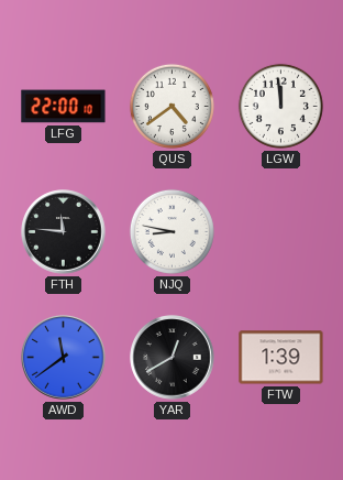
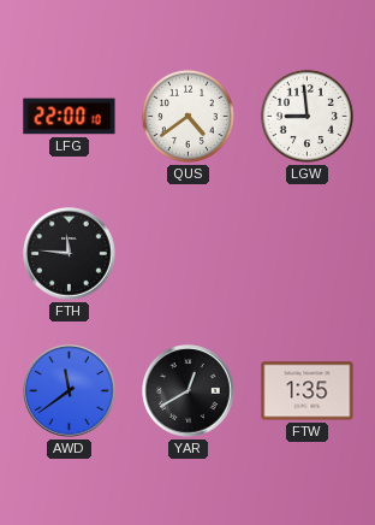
LGW: 11:59 -> 8:59 (306, 116)
NJQ: 8:47 -> none (171, 231)
FTW: 1:39 -> 1:35 (308, 391)
